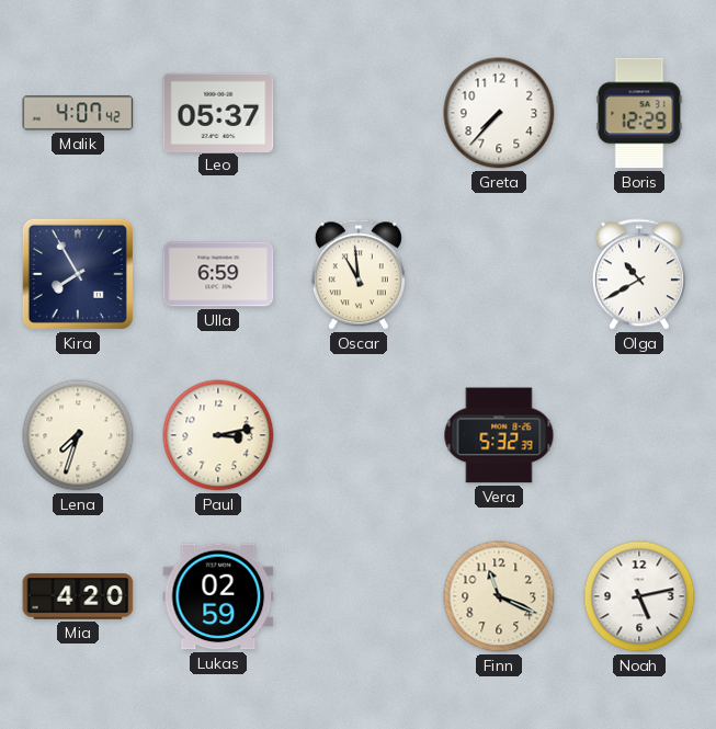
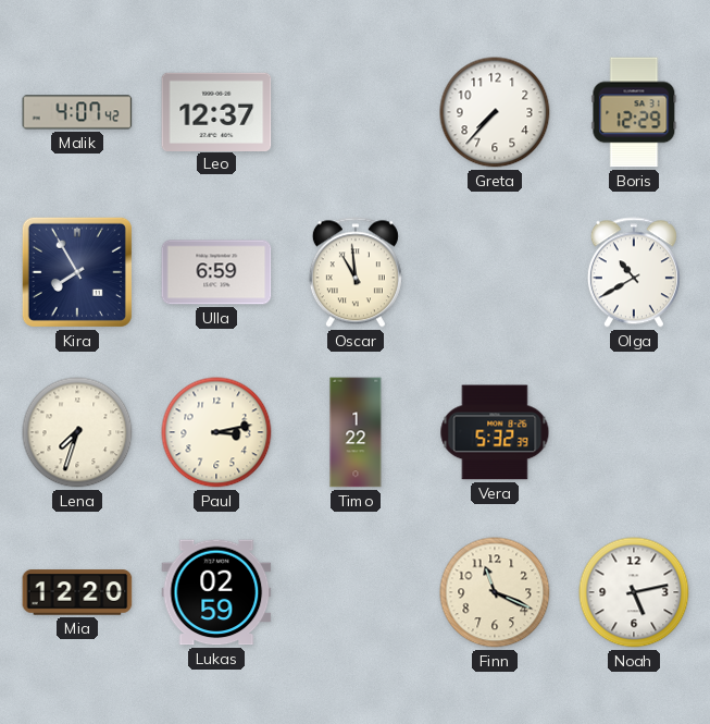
Leo: 05:37 -> 12:37 (216, 111)
Timo: none -> 1:22 (356, 432)
Mia: 4:20 -> 12:20 (77, 592)
